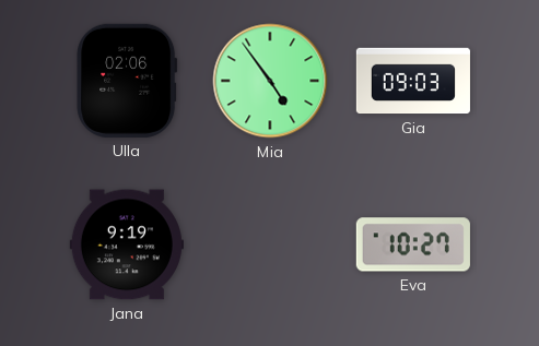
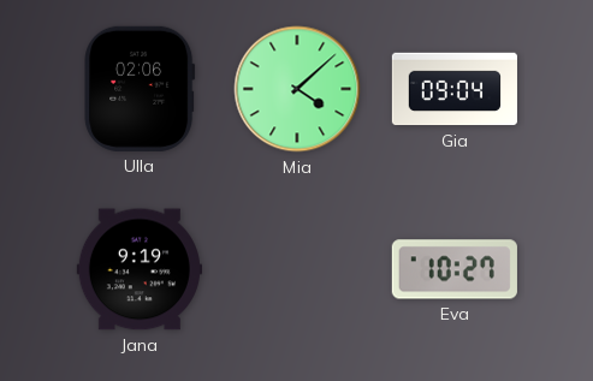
Mia: 4:54 -> 4:08 (297, 89)
Gia: 09:03 -> 09:04 (453, 89)
